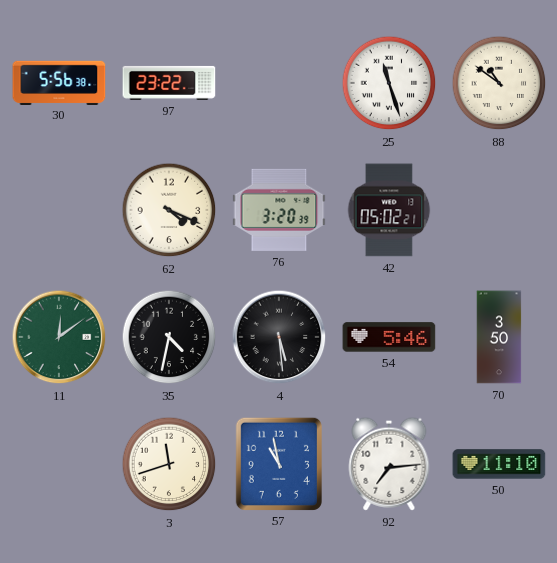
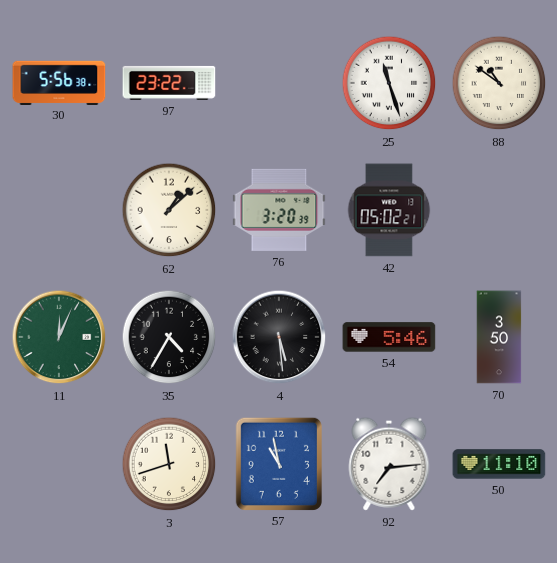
62: 4:19 -> 1:08 (169, 210)
11: 12:09 -> 12:04 (59, 337)
35: 4:32 -> 4:35 (169, 337)
